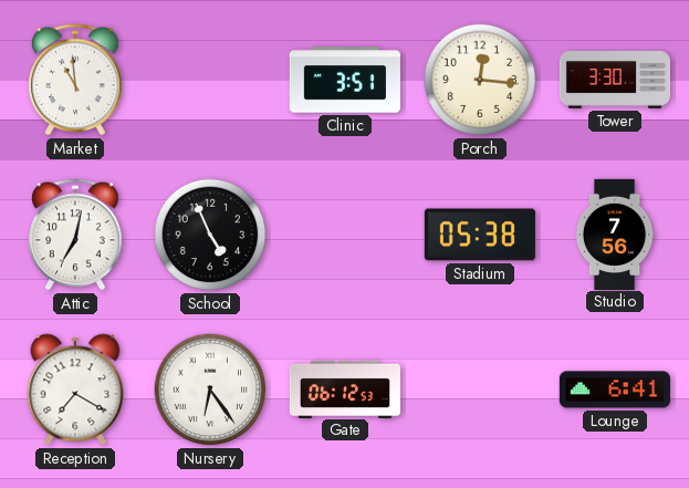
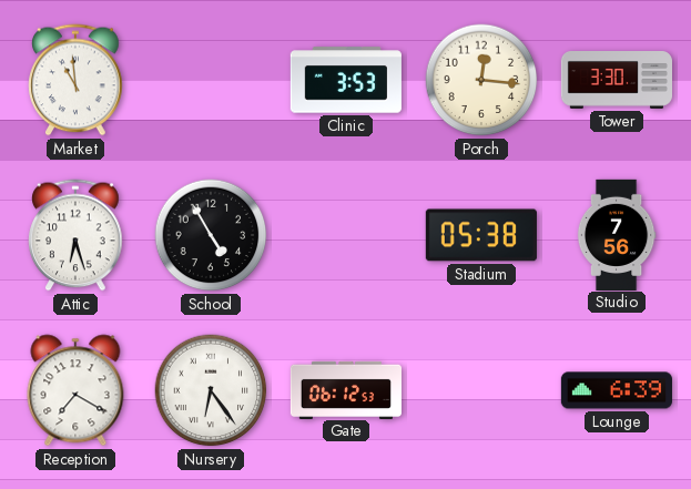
Clinic: 3:51 -> 3:53 (346, 80)
Attic: 7:02 -> 6:27 (75, 235)
School: 4:56 -> 4:55 (211, 235)
Lounge: 6:41 -> 6:39 (617, 390)
